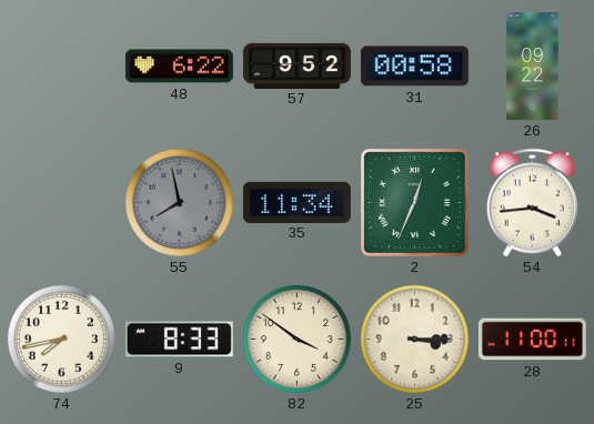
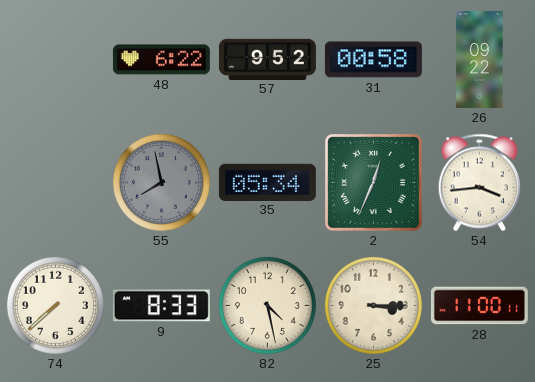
35: 11:34 -> 05:34 (267, 182)
74: 7:43 -> 7:38 (55, 305)
82: 3:51 -> 4:28 (267, 305)
